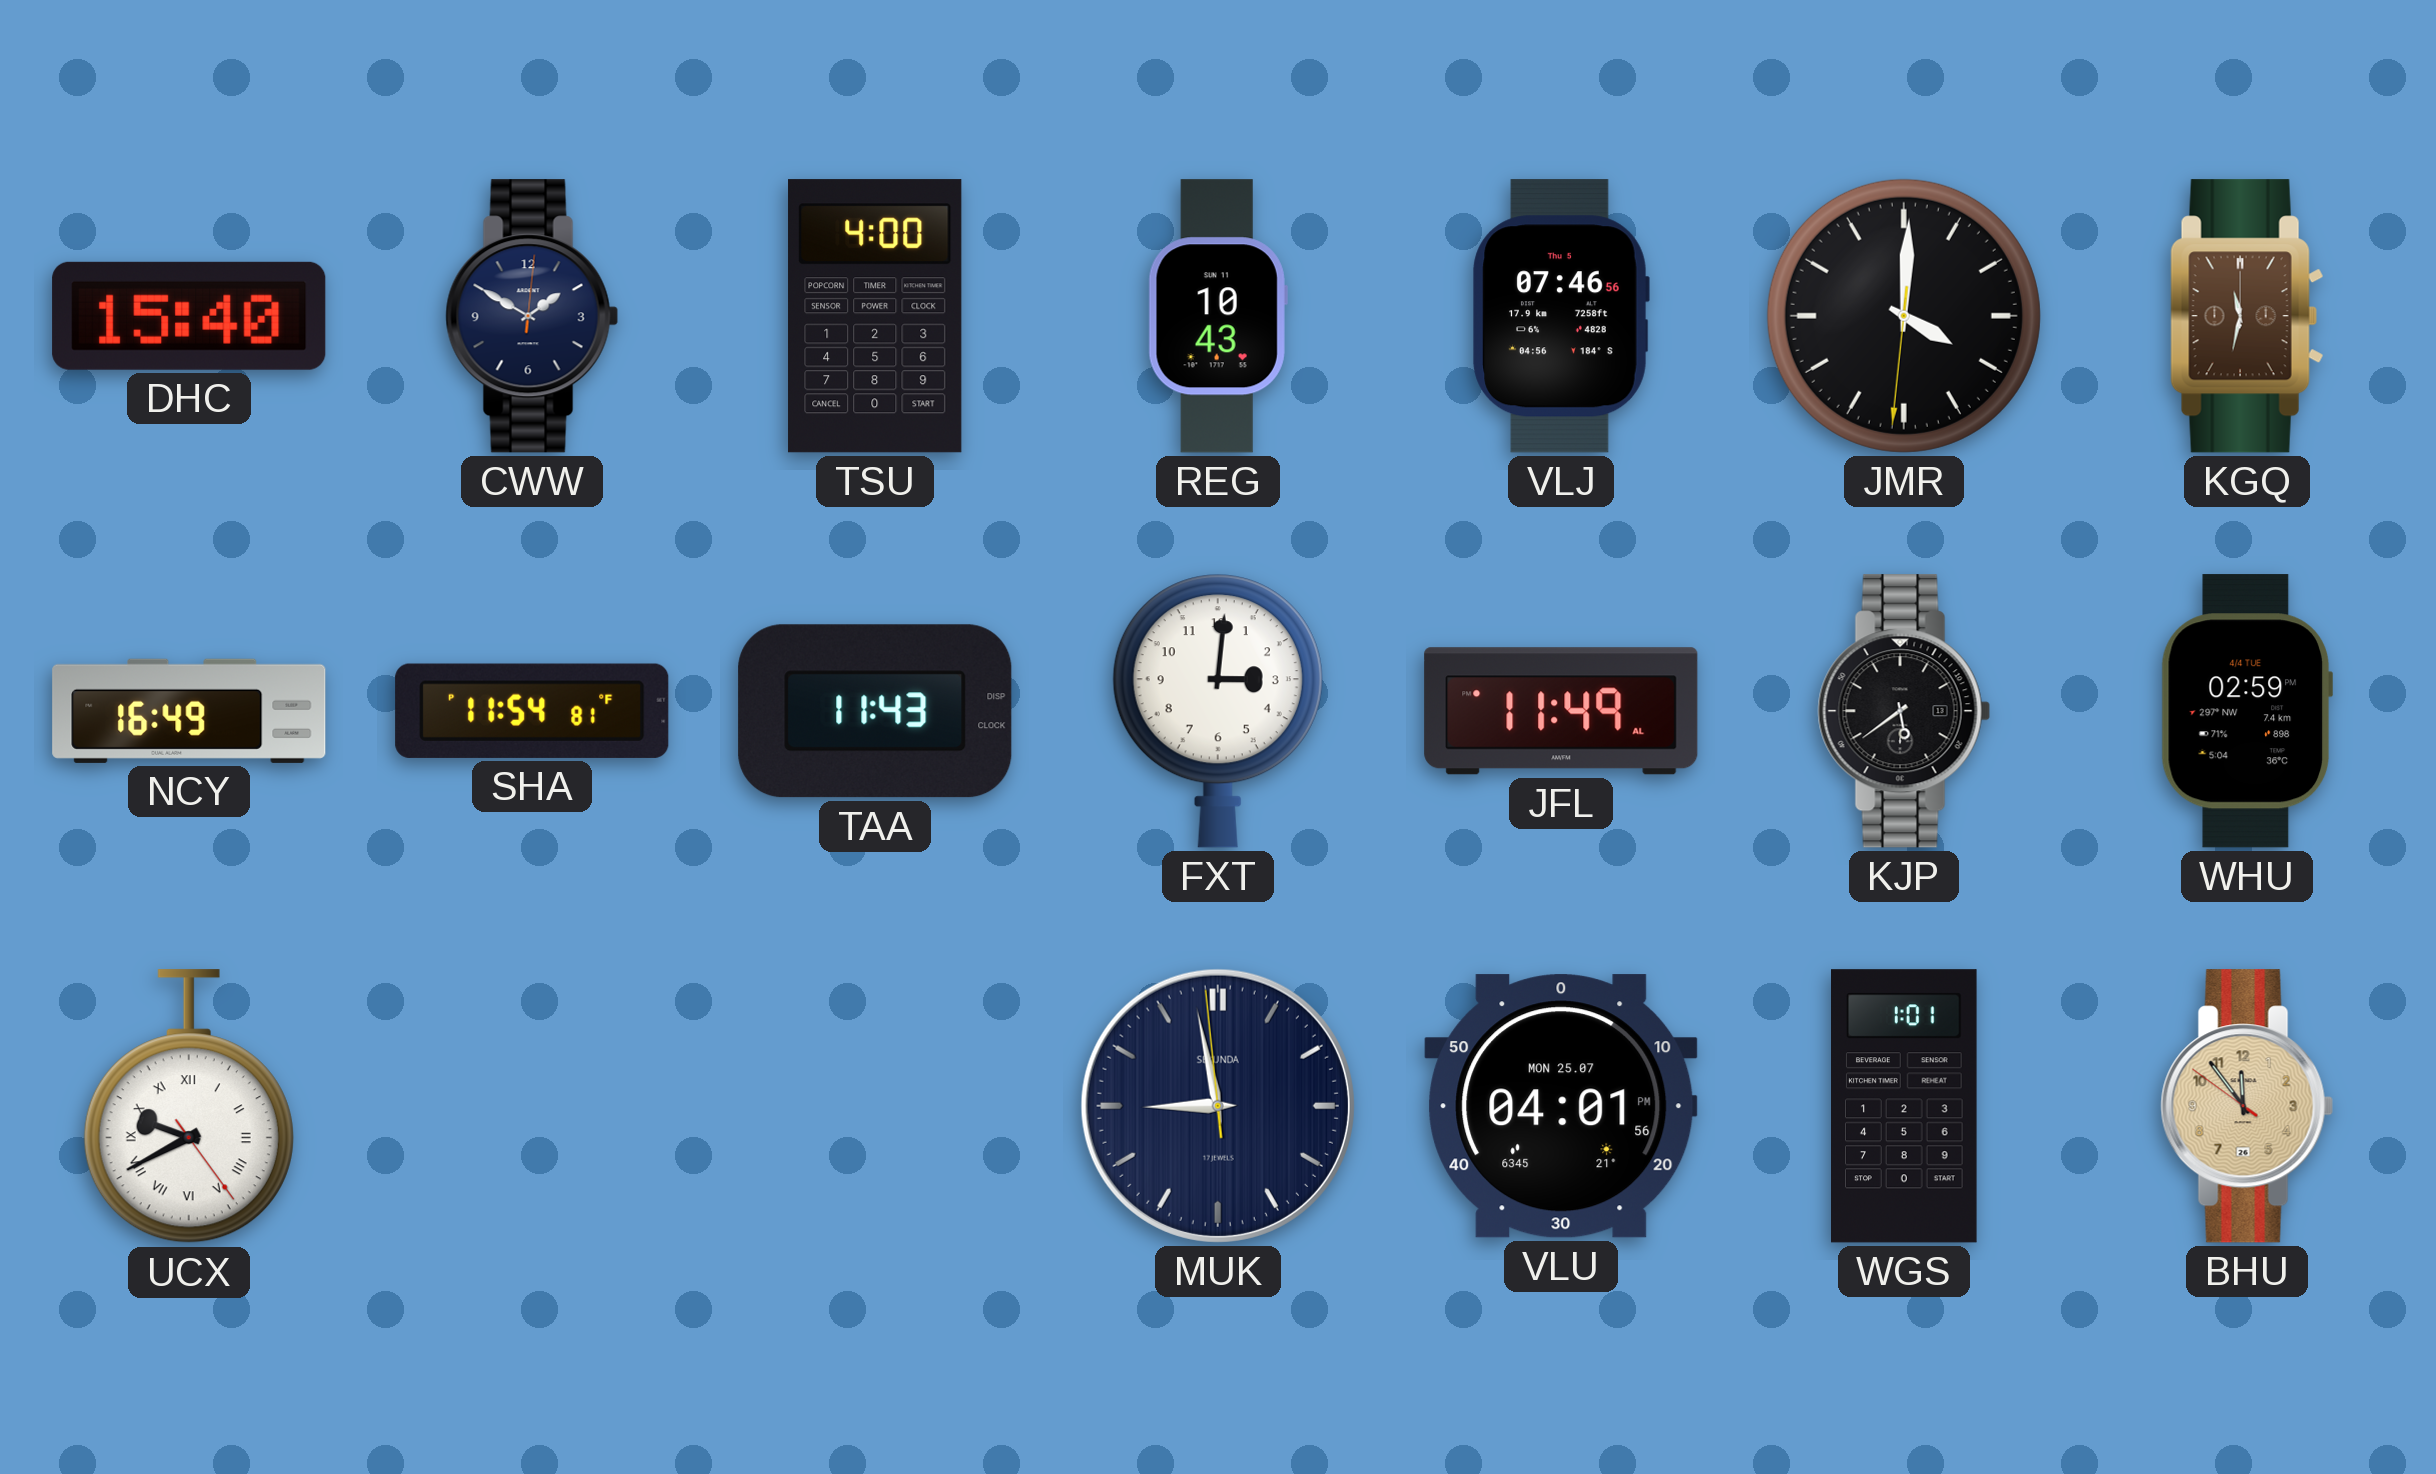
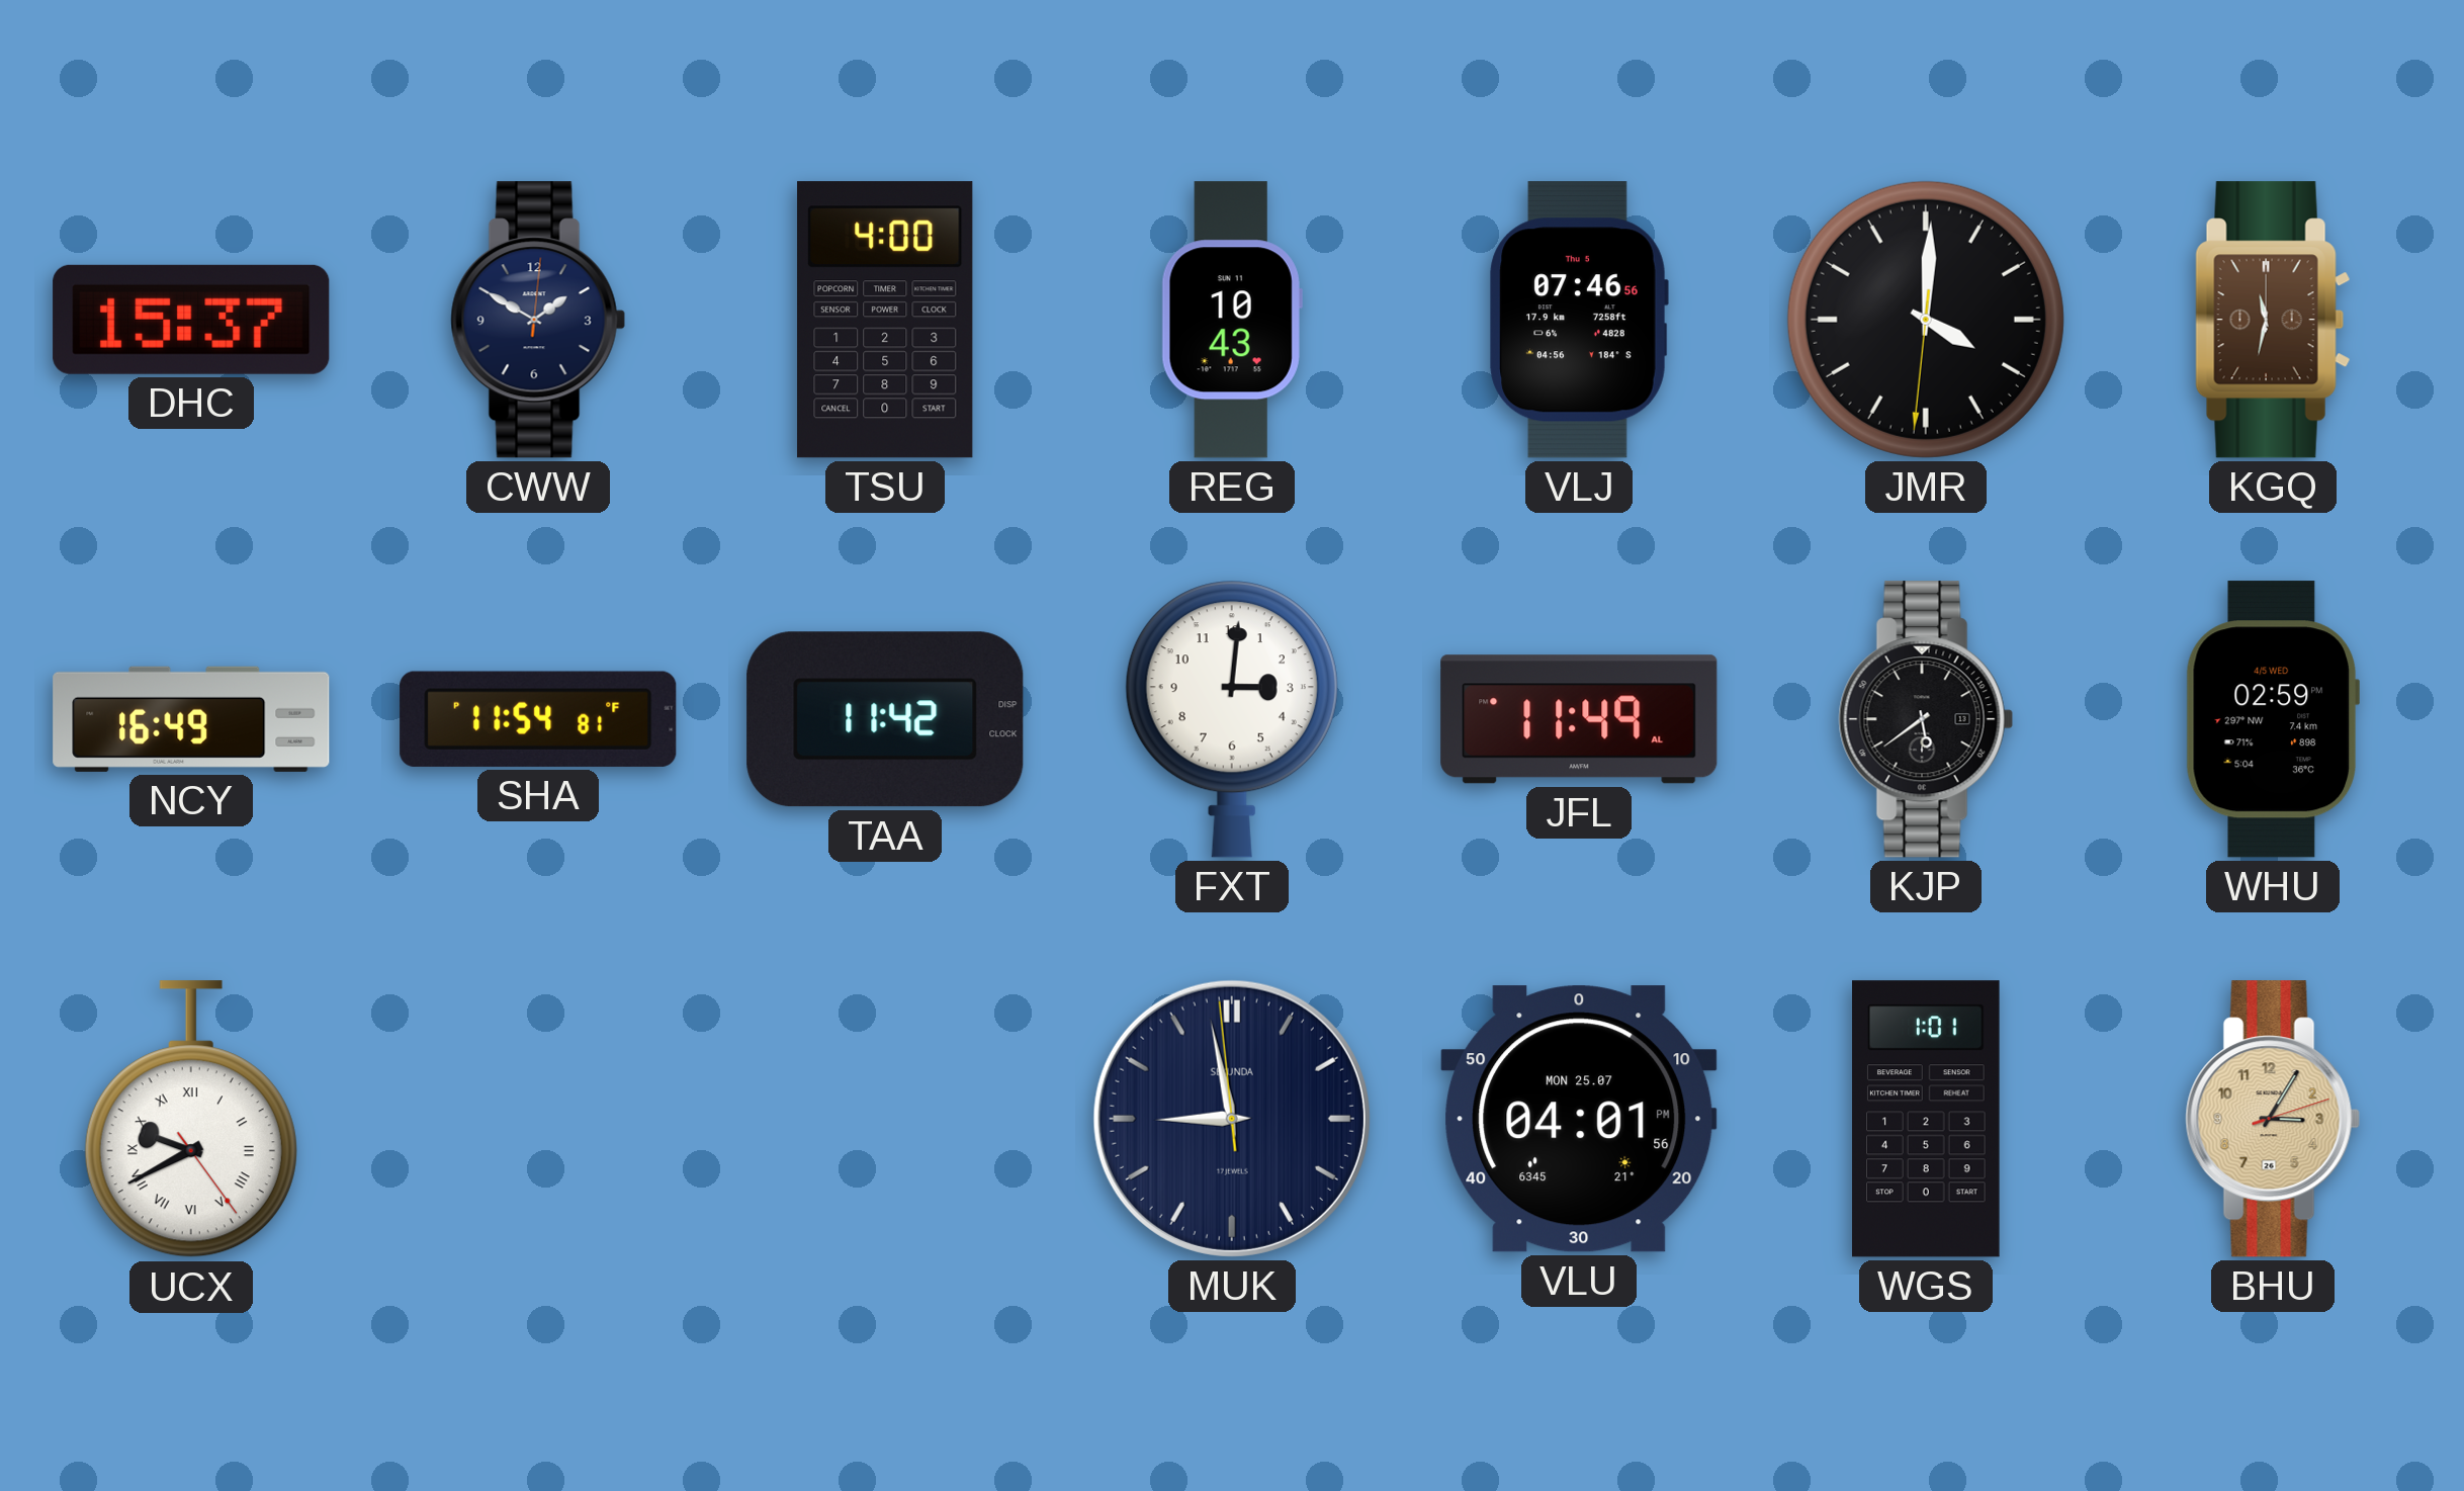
DHC: 15:40 -> 15:37 (191, 320)
TAA: 11:43 -> 11:42 (885, 719)
WHU date: 4/4 TUE -> 4/5 WED (2272, 719)
BHU: 11:53 -> 3:05 (2273, 1119)
